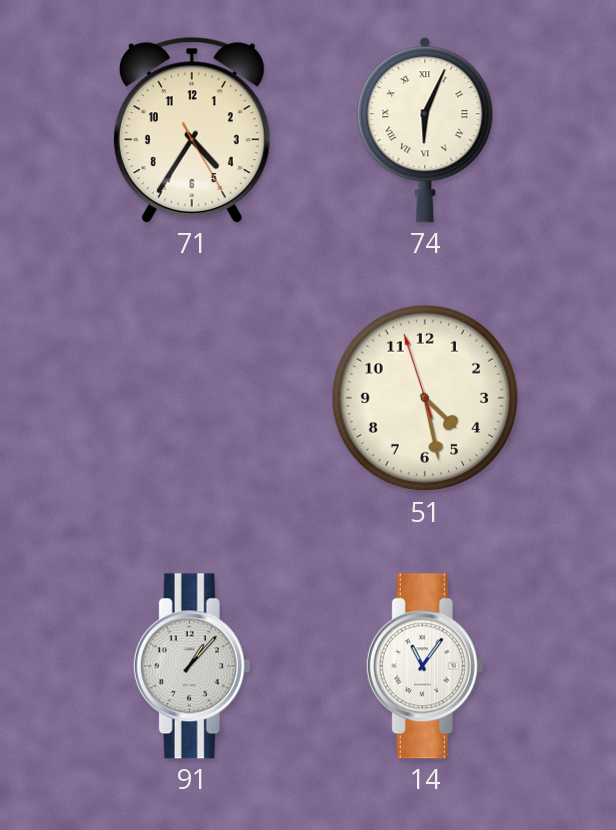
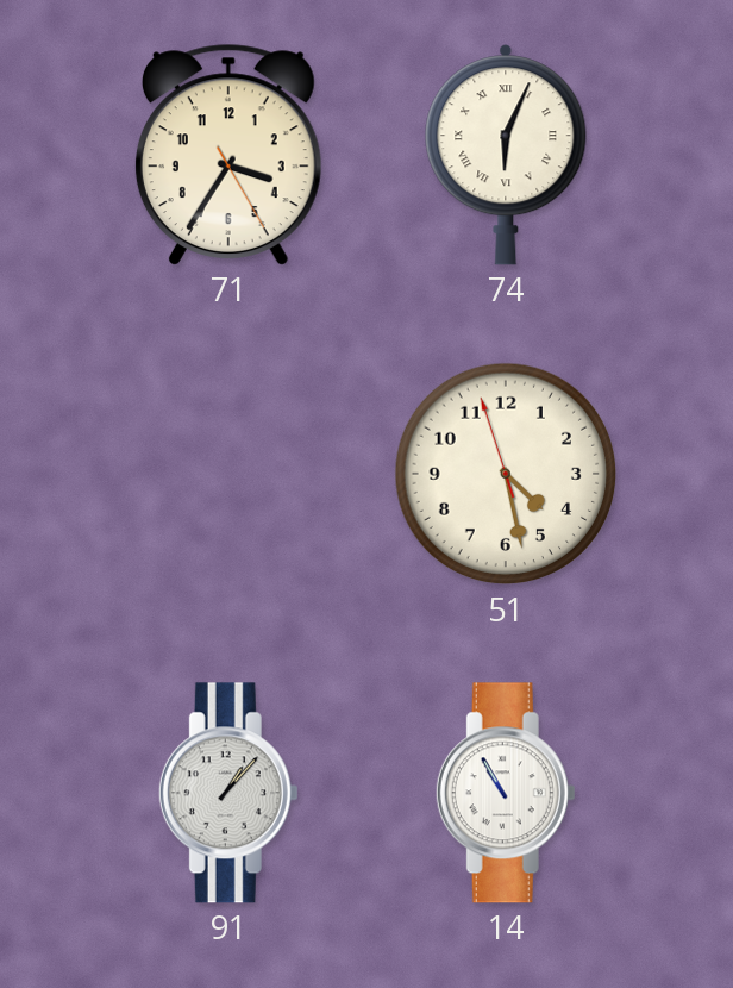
71: 4:35 -> 3:35 (228, 155)
14: 11:06 -> 10:55 (506, 793)
